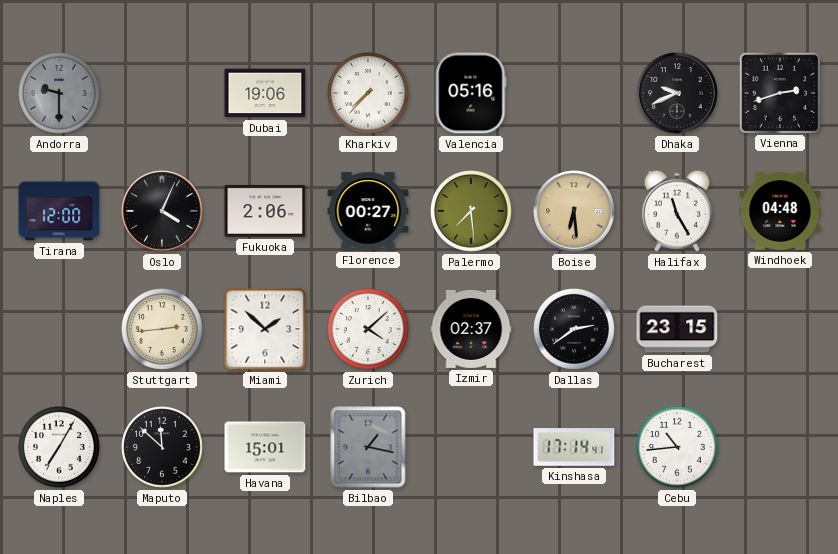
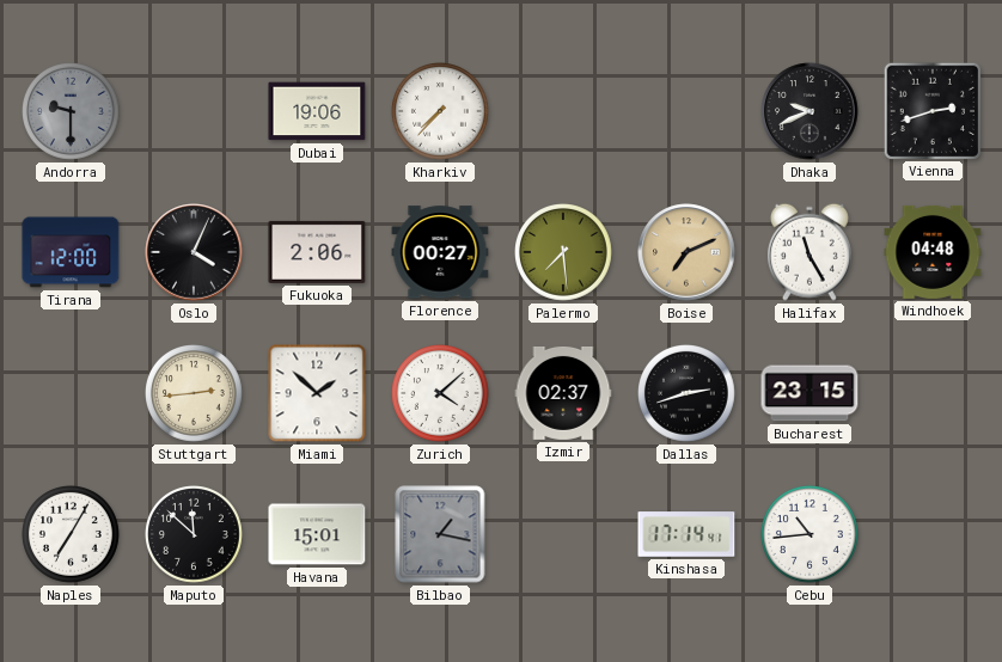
Valencia: 05:16 -> none (471, 93)
Boise: 6:29 -> 7:11 (686, 252)
Dallas: 2:39 -> 2:42 (688, 394)
